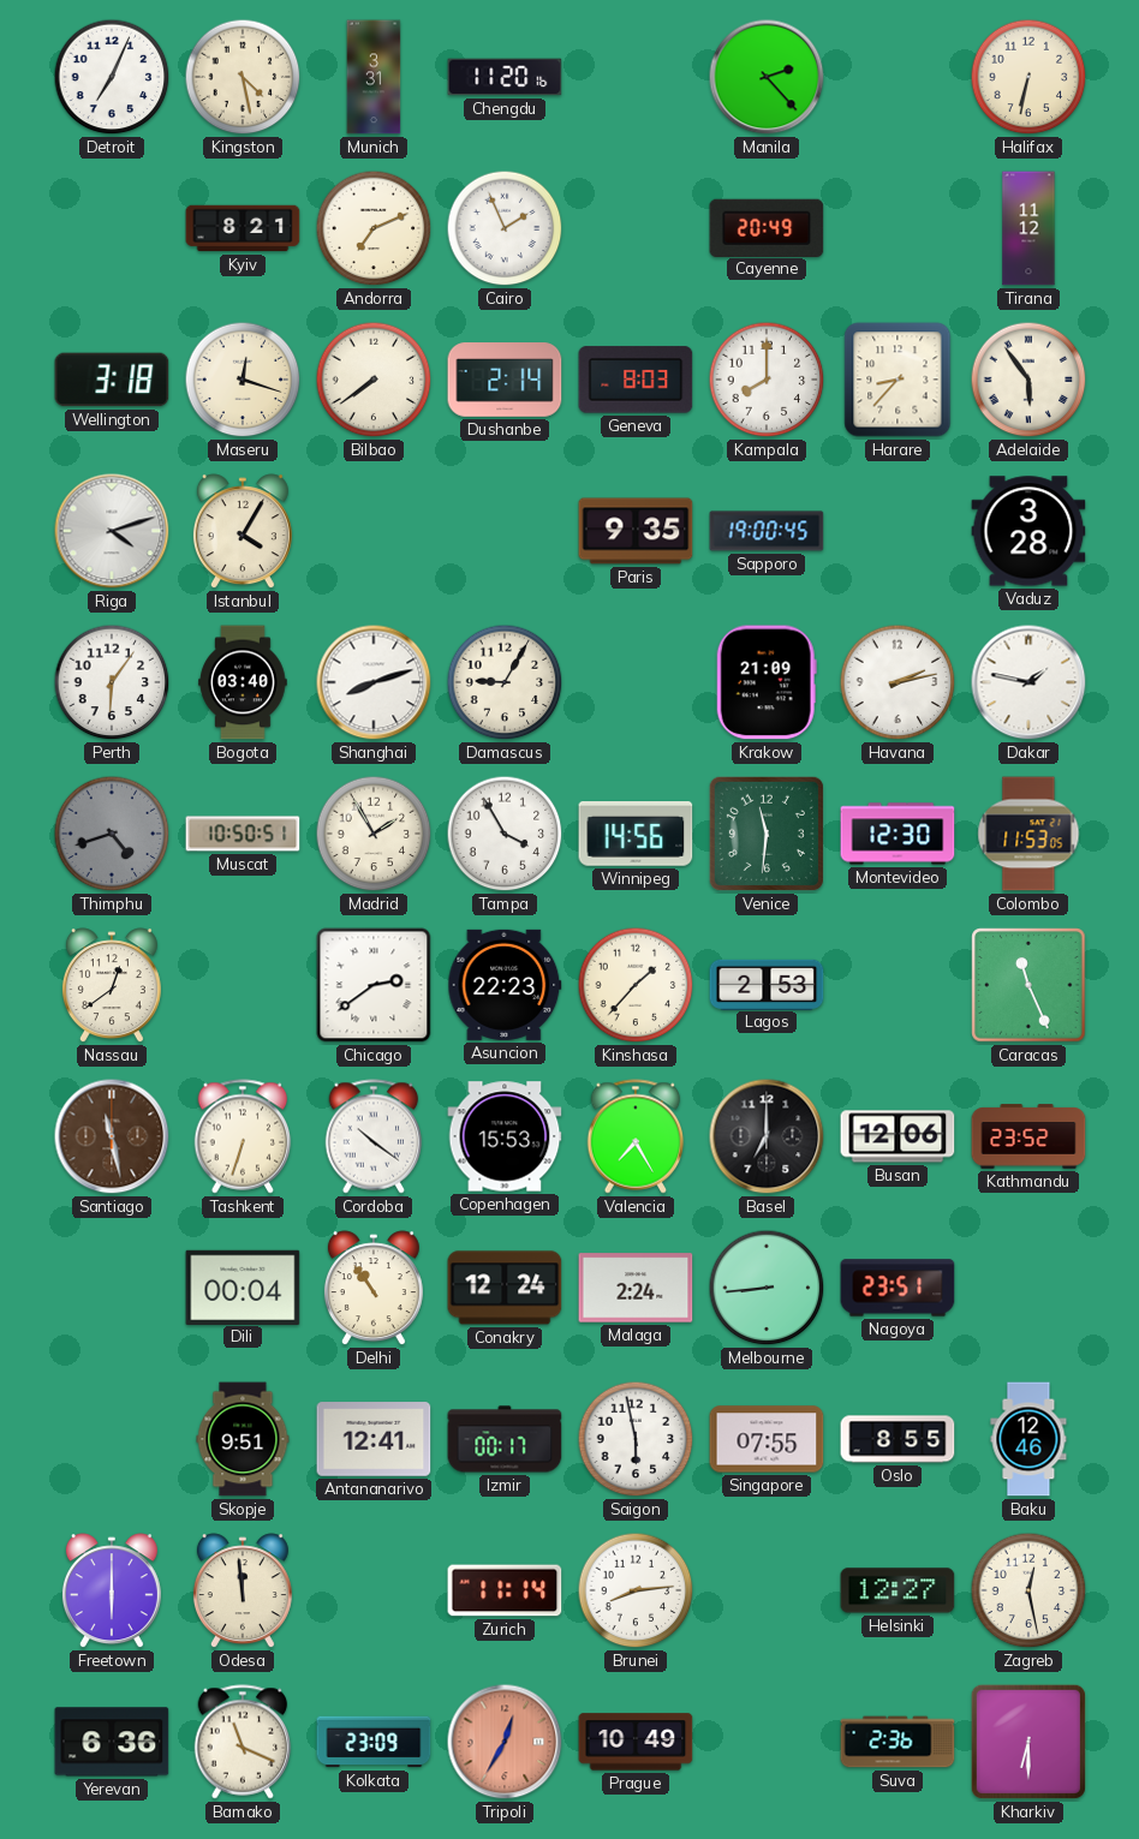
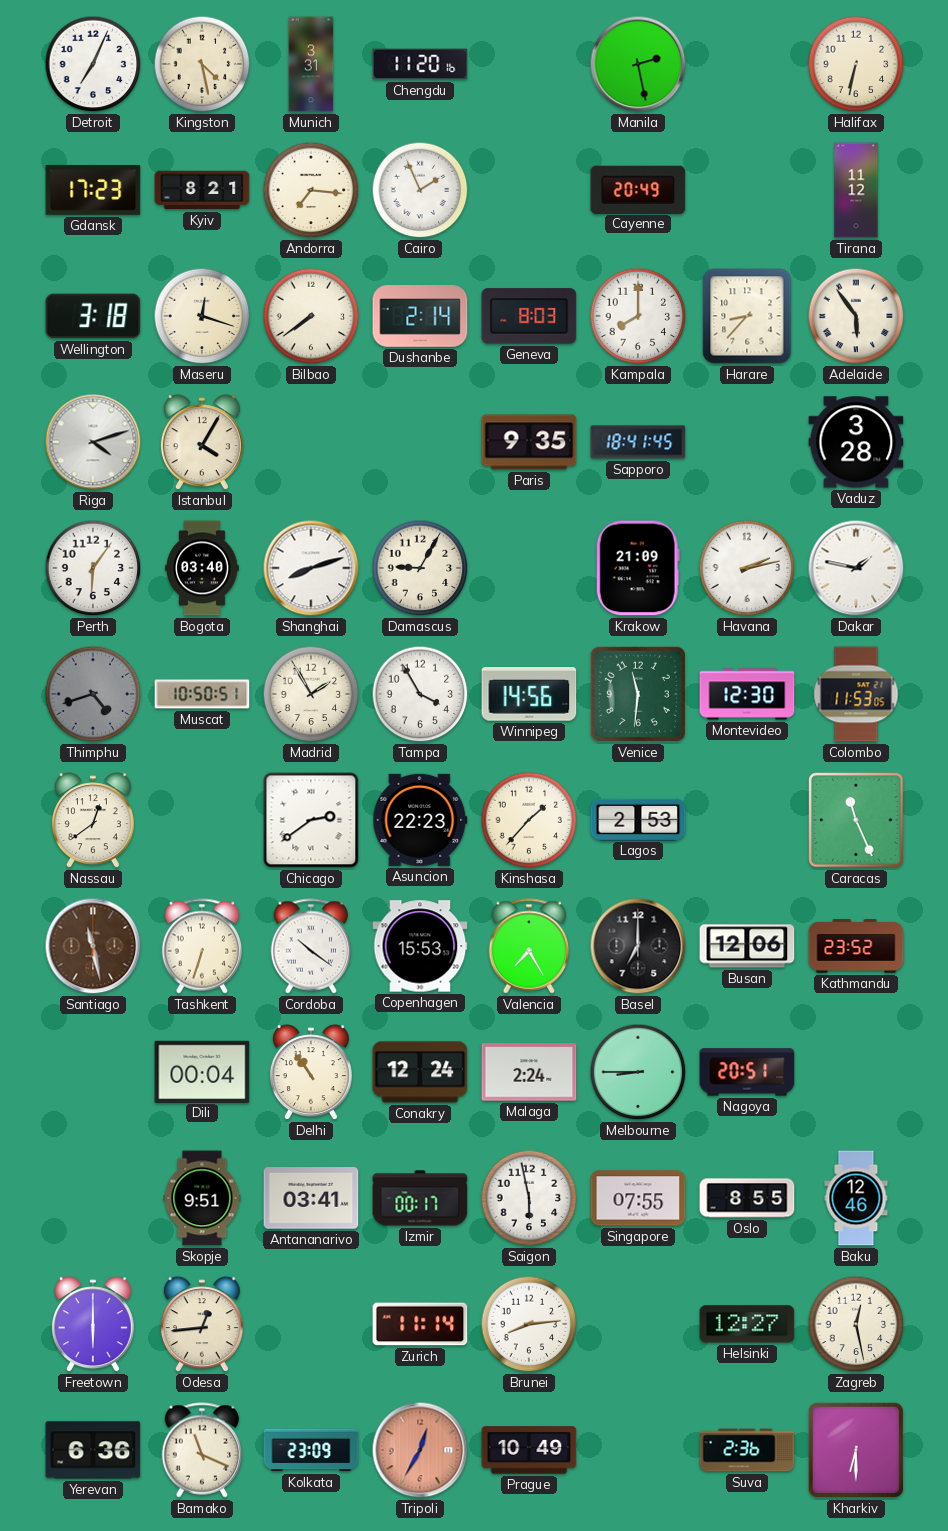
Manila: 2:23 -> 2:28 (638, 64)
Gdansk: none -> 17:23 (93, 190)
Andorra: 7:11 -> 7:16 (311, 190)
Sapporo: 19:00 -> 18:41 (638, 442)
Melbourne: 8:44 -> 8:45 (638, 1072)
Nagoya: 23:51 -> 20:51 (747, 1072)
Antananarivo: 12:41 -> 03:41 (311, 1198)
Odesa: 11:59 -> 12:44 (202, 1325)
